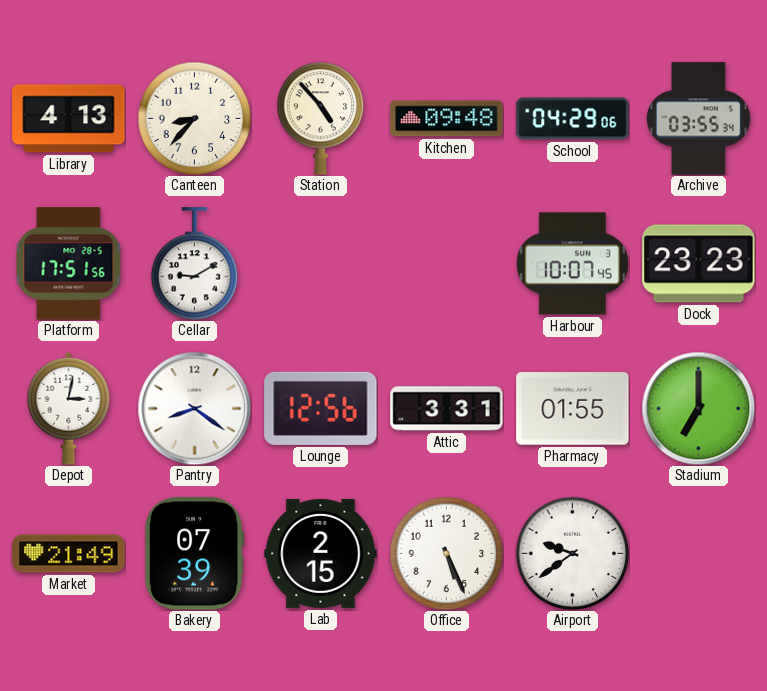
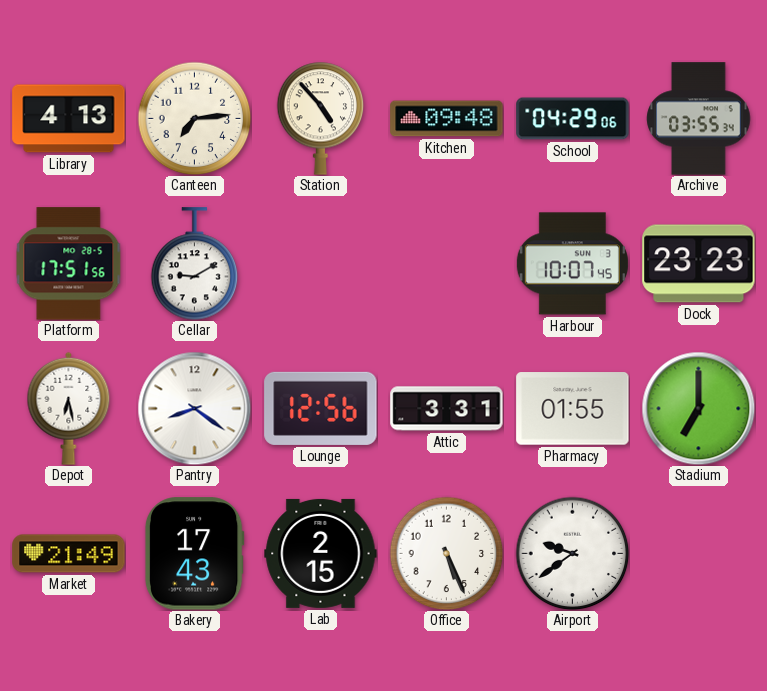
Canteen: 8:37 -> 7:14 (194, 118)
Depot: 3:02 -> 6:28 (69, 408)
Bakery: 07:39 -> 17:43 (194, 554)
